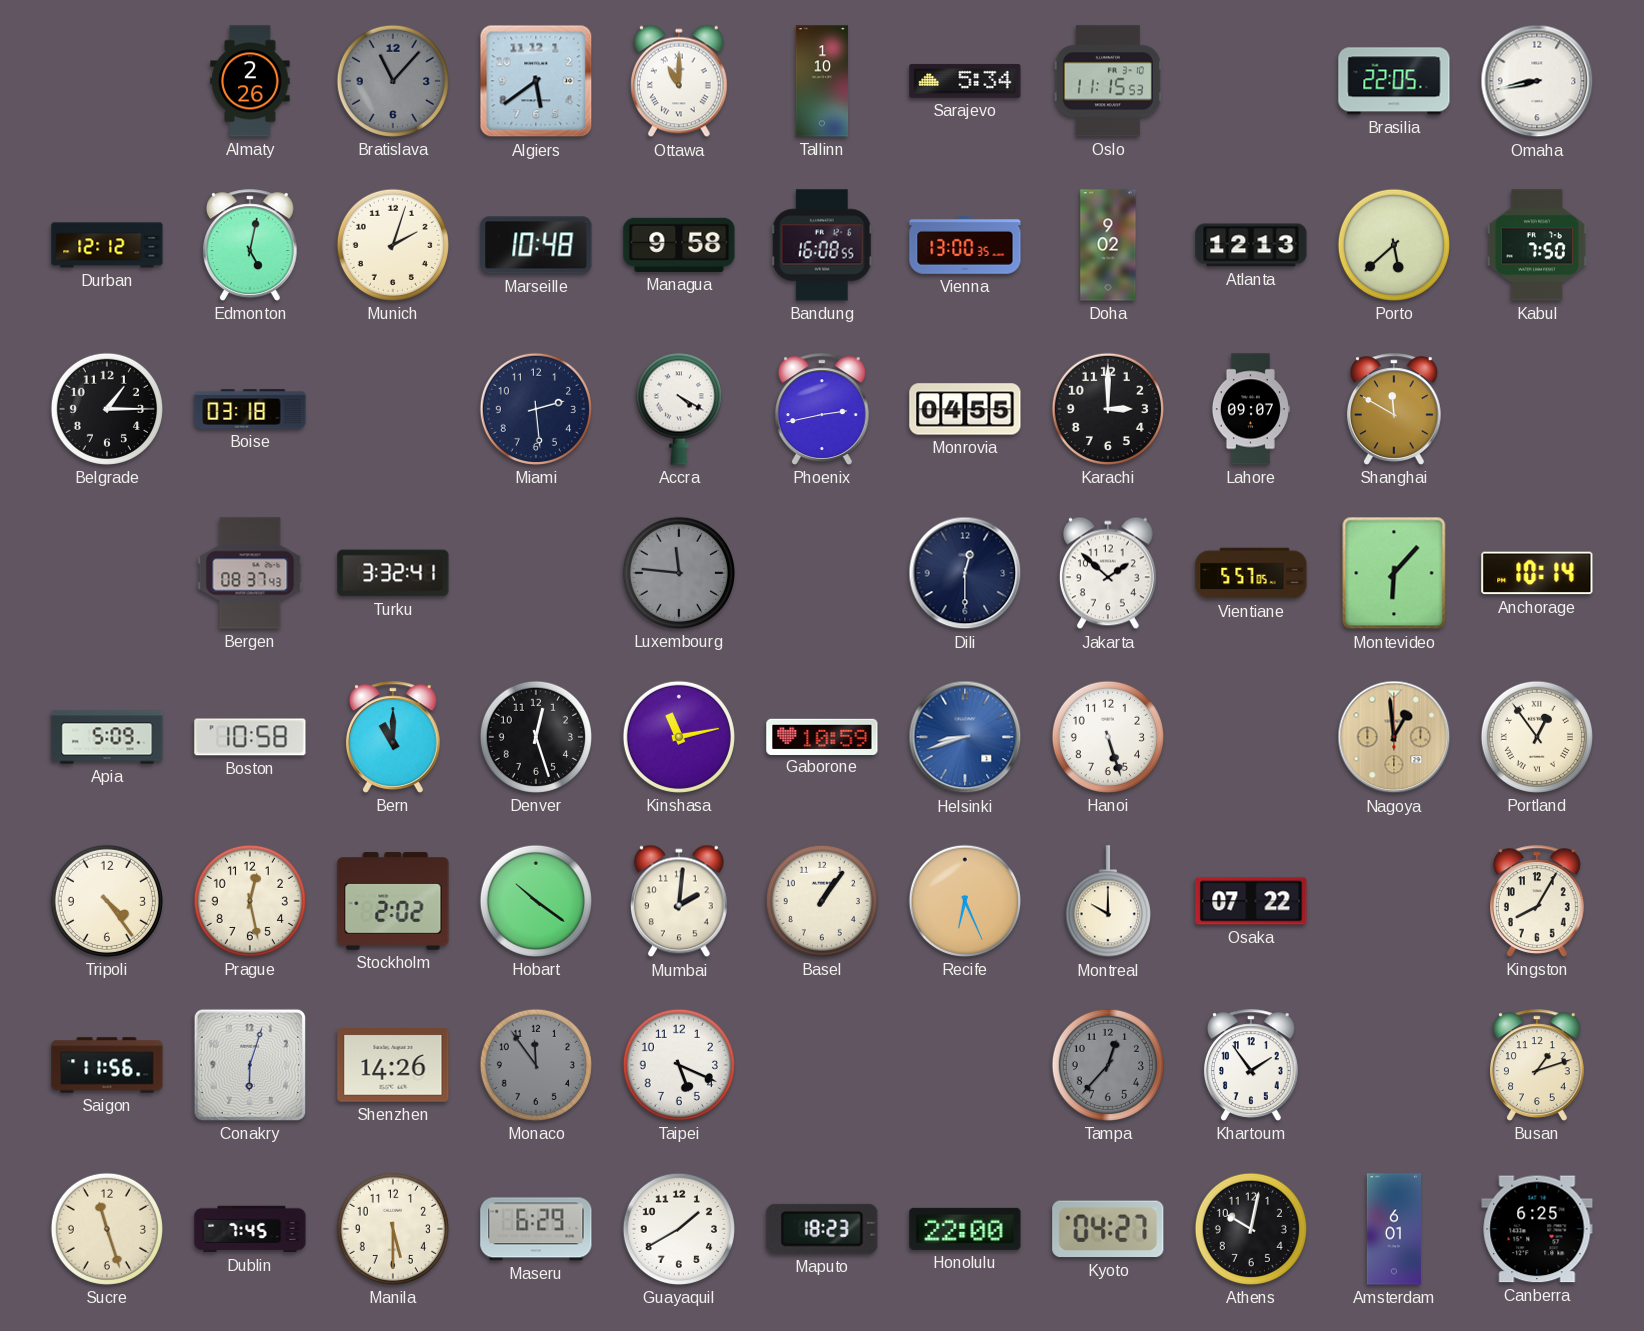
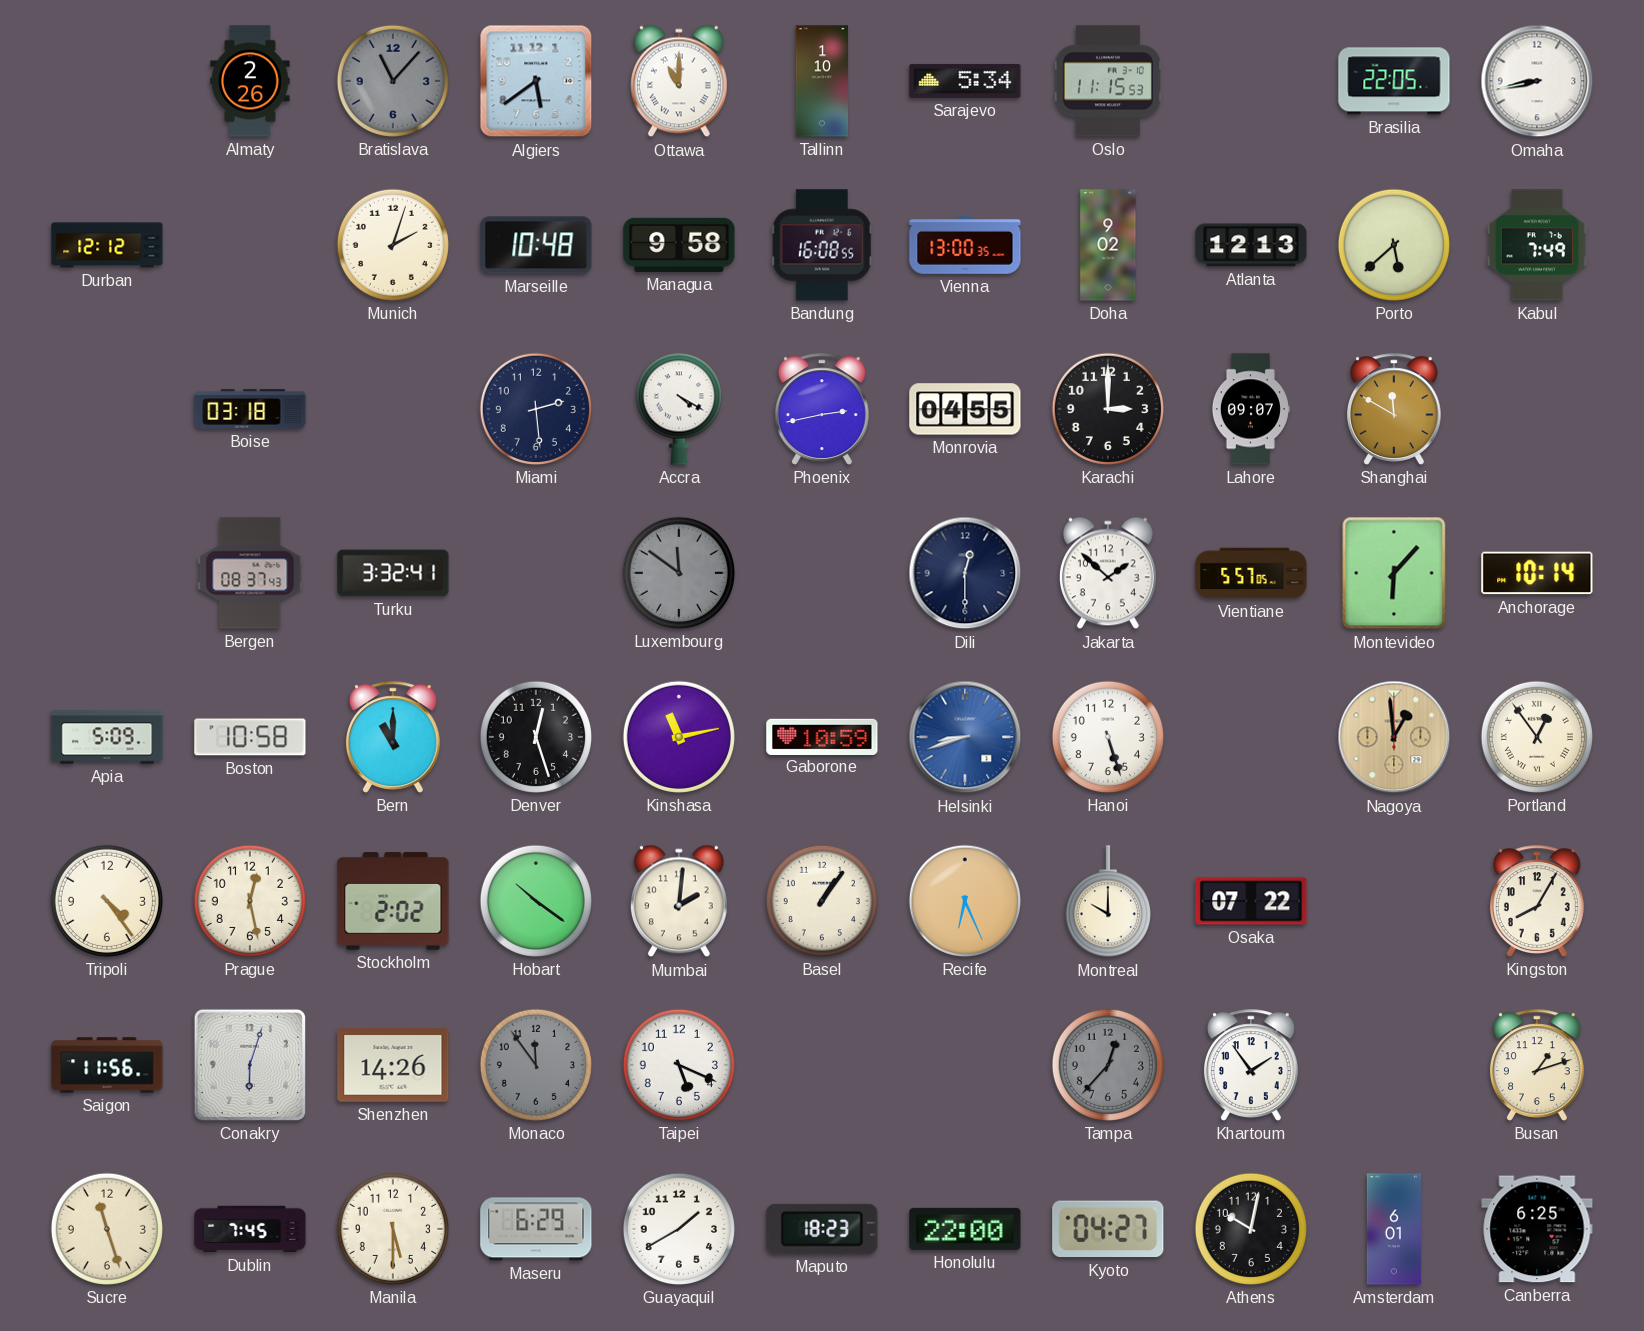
Edmonton: 5:02 -> none (250, 245)
Kabul: 7:50 -> 7:49 (1537, 245)
Belgrade: 1:15 -> none (107, 409)
Luxembourg: 11:46 -> 11:51 (679, 573)
